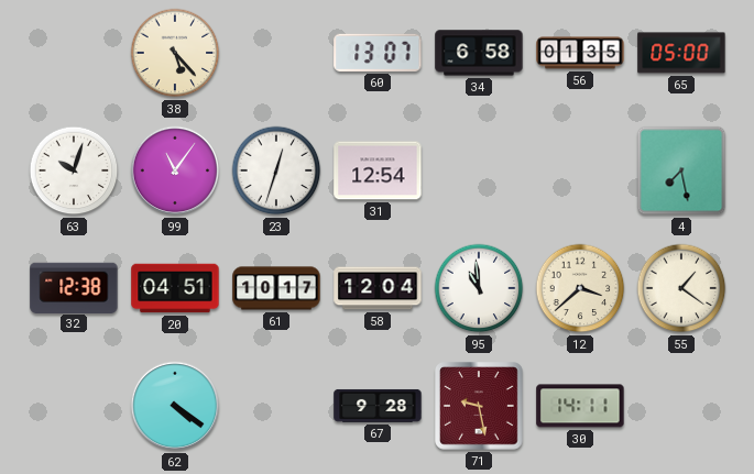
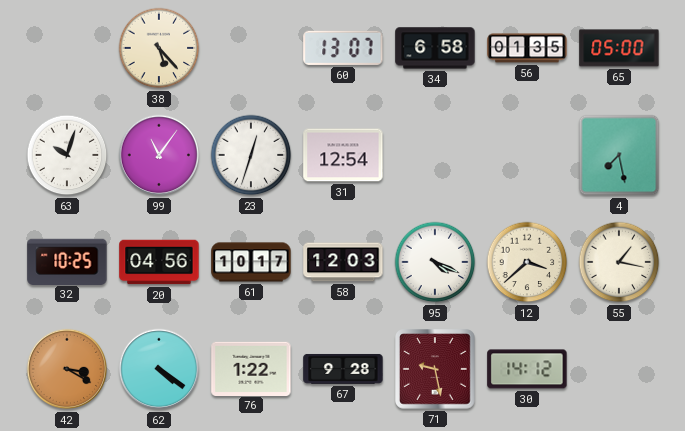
32: 12:38 -> 10:25 (67, 261)
20: 04:51 -> 04:56 (159, 262)
58: 12:04 -> 12:03 (343, 262)
95: 10:59 -> 4:19 (435, 262)
55: 1:21 -> 1:17 (619, 262)
42: none -> 3:20 (67, 369)
76: none -> 1:22 (251, 368)
30: 14:11 -> 14:12 (527, 369)
